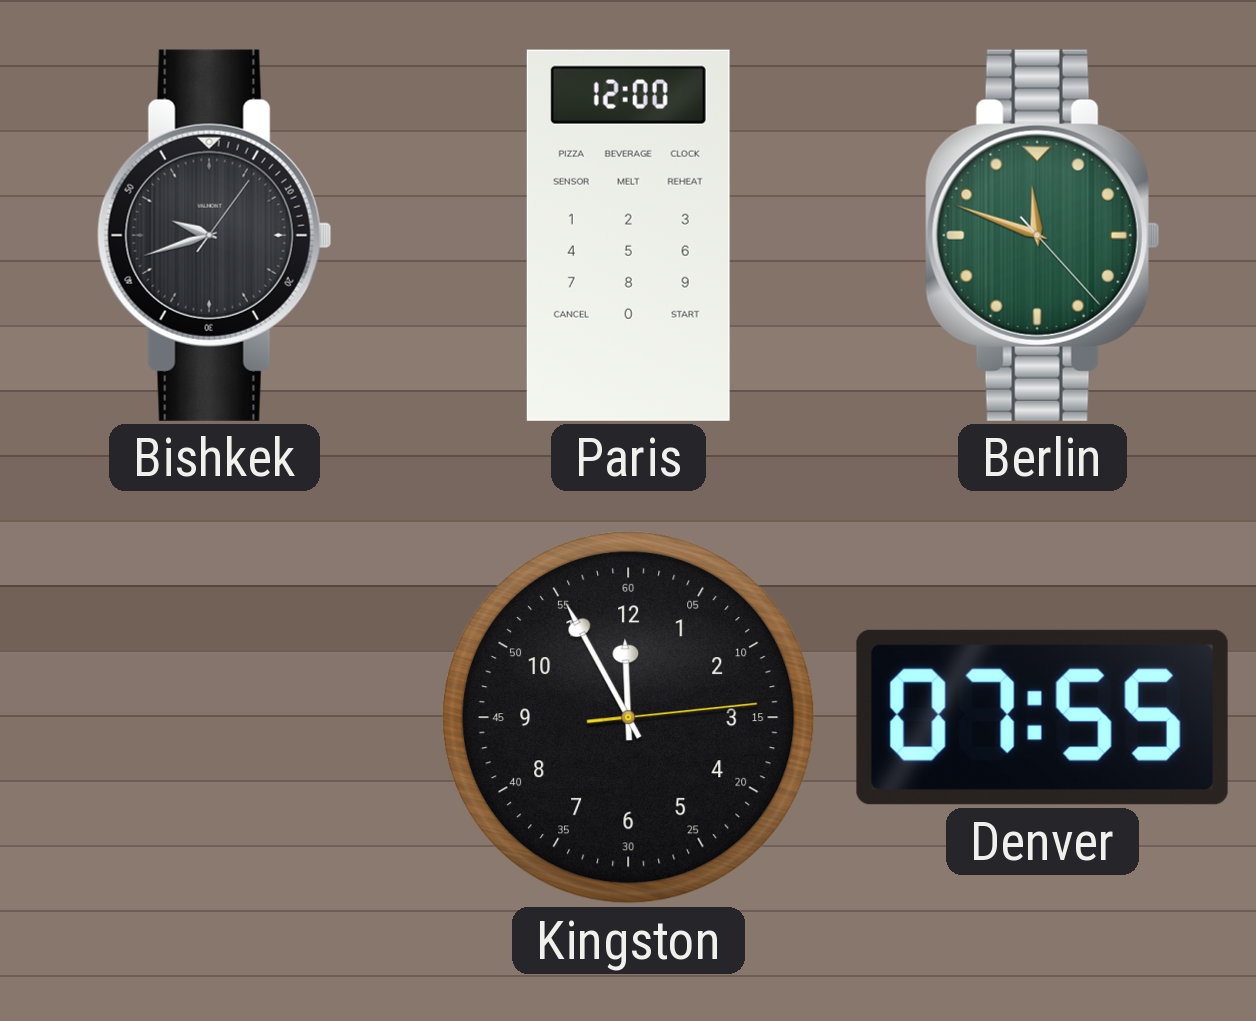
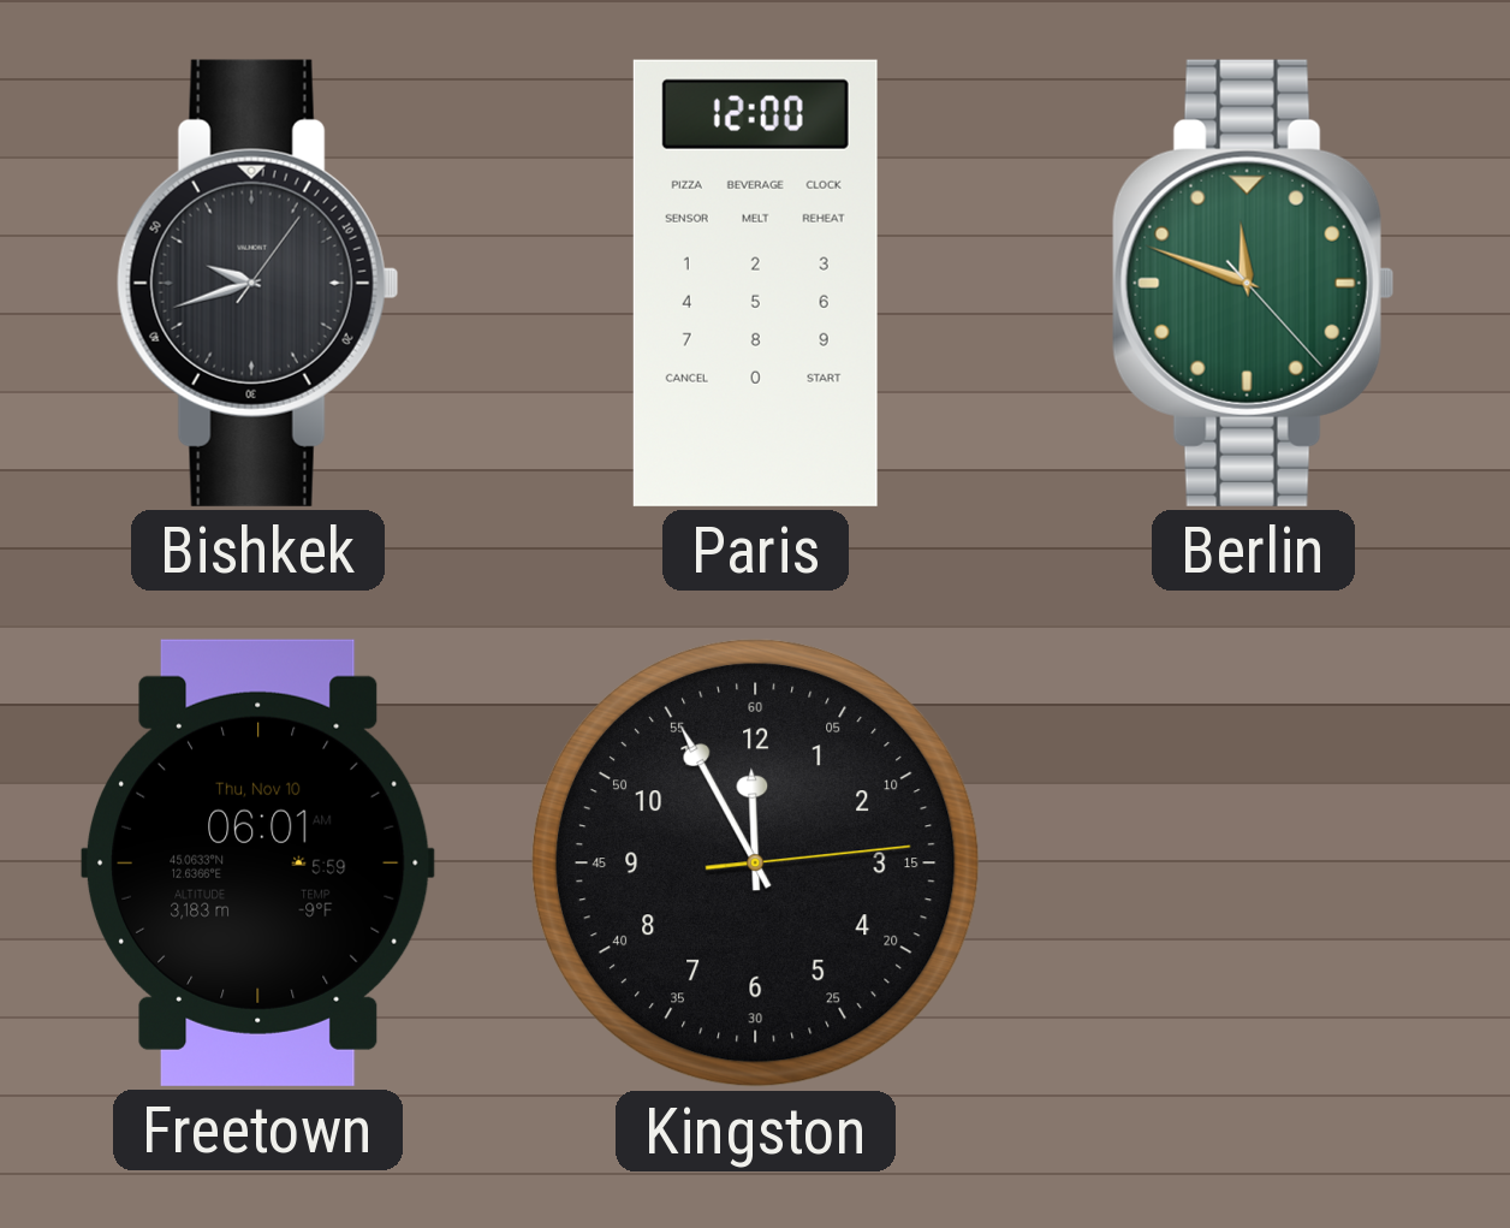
Freetown: none -> 06:01 (257, 862)
Denver: 07:55 -> none (1042, 717)
